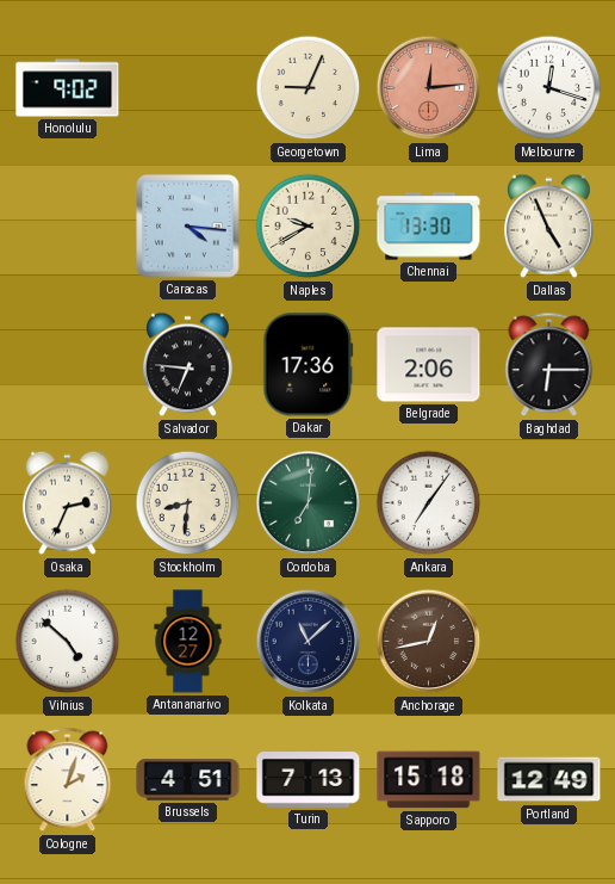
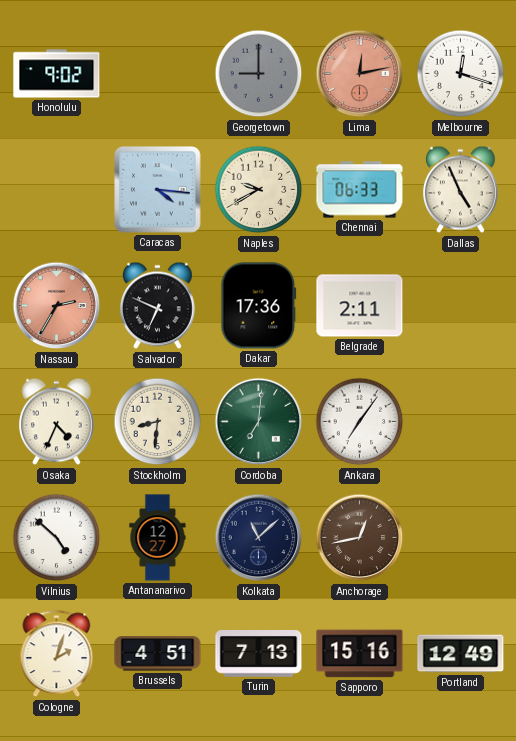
Georgetown: 9:04 -> 9:00 (259, 74)
Georgetown dial: cream -> grey (259, 74)
Lima: 12:14 -> 12:13 (360, 74)
Chennai: 13:30 -> 06:33 (360, 190)
Nassau: none -> 2:35 (57, 306)
Salvador: 6:46 -> 6:49 (157, 306)
Belgrade: 2:06 -> 2:11 (360, 306)
Baghdad: 6:15 -> none (549, 365)
Osaka: 2:34 -> 4:34 (56, 422)
Sapporo: 15:18 -> 15:16 (360, 654)
